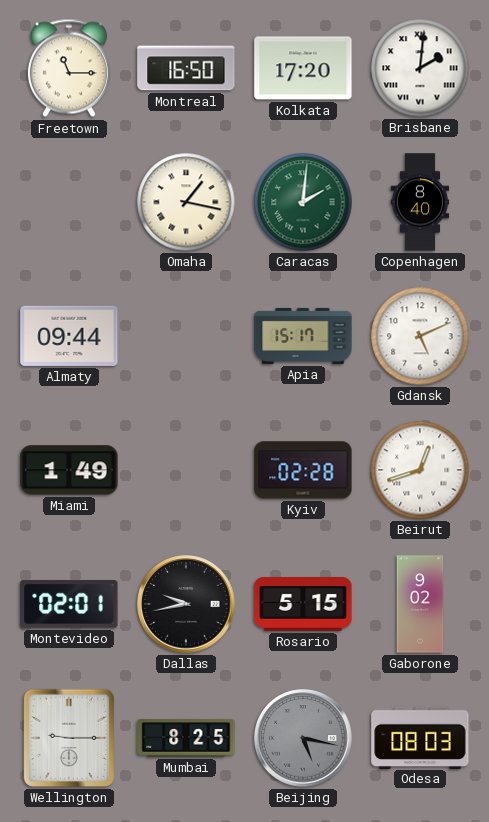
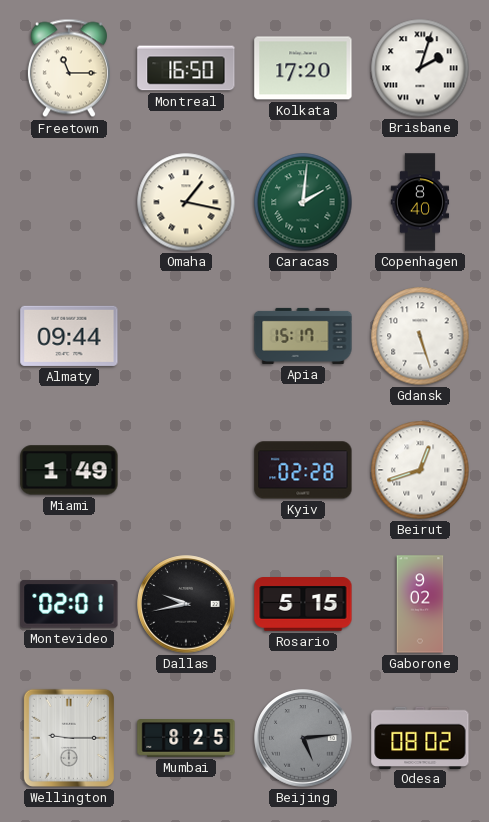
Brisbane: 2:01 -> 2:03 (420, 68)
Gdansk: 5:11 -> 5:27 (420, 336)
Beijing: 5:17 -> 5:14 (303, 738)
Odesa: 08:03 -> 08:02 (420, 737)
